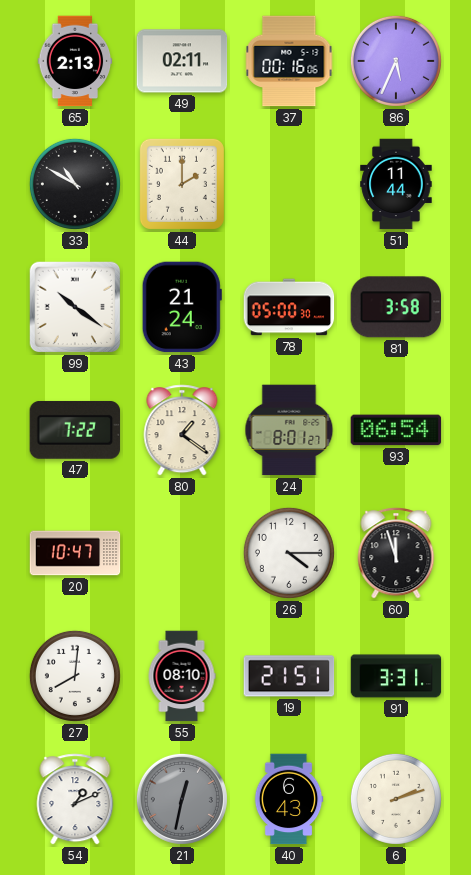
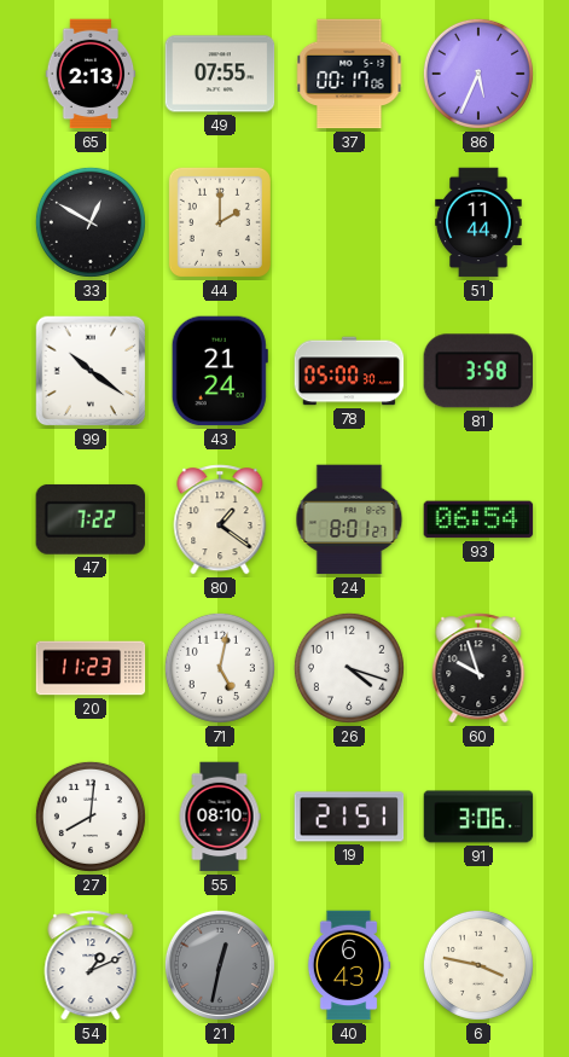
49: 02:11 -> 07:55 (220, 74)
37: 00:16 -> 00:17 (349, 74)
33: 10:50 -> 12:50 (91, 222)
20: 10:47 -> 11:23 (91, 668)
71: none -> 5:02 (220, 668)
26: 4:15 -> 4:18 (349, 668)
60: 11:57 -> 9:57 (478, 668)
91: 3:31 -> 3:06 (478, 817)
6: 2:12 -> 3:47 (478, 965)
